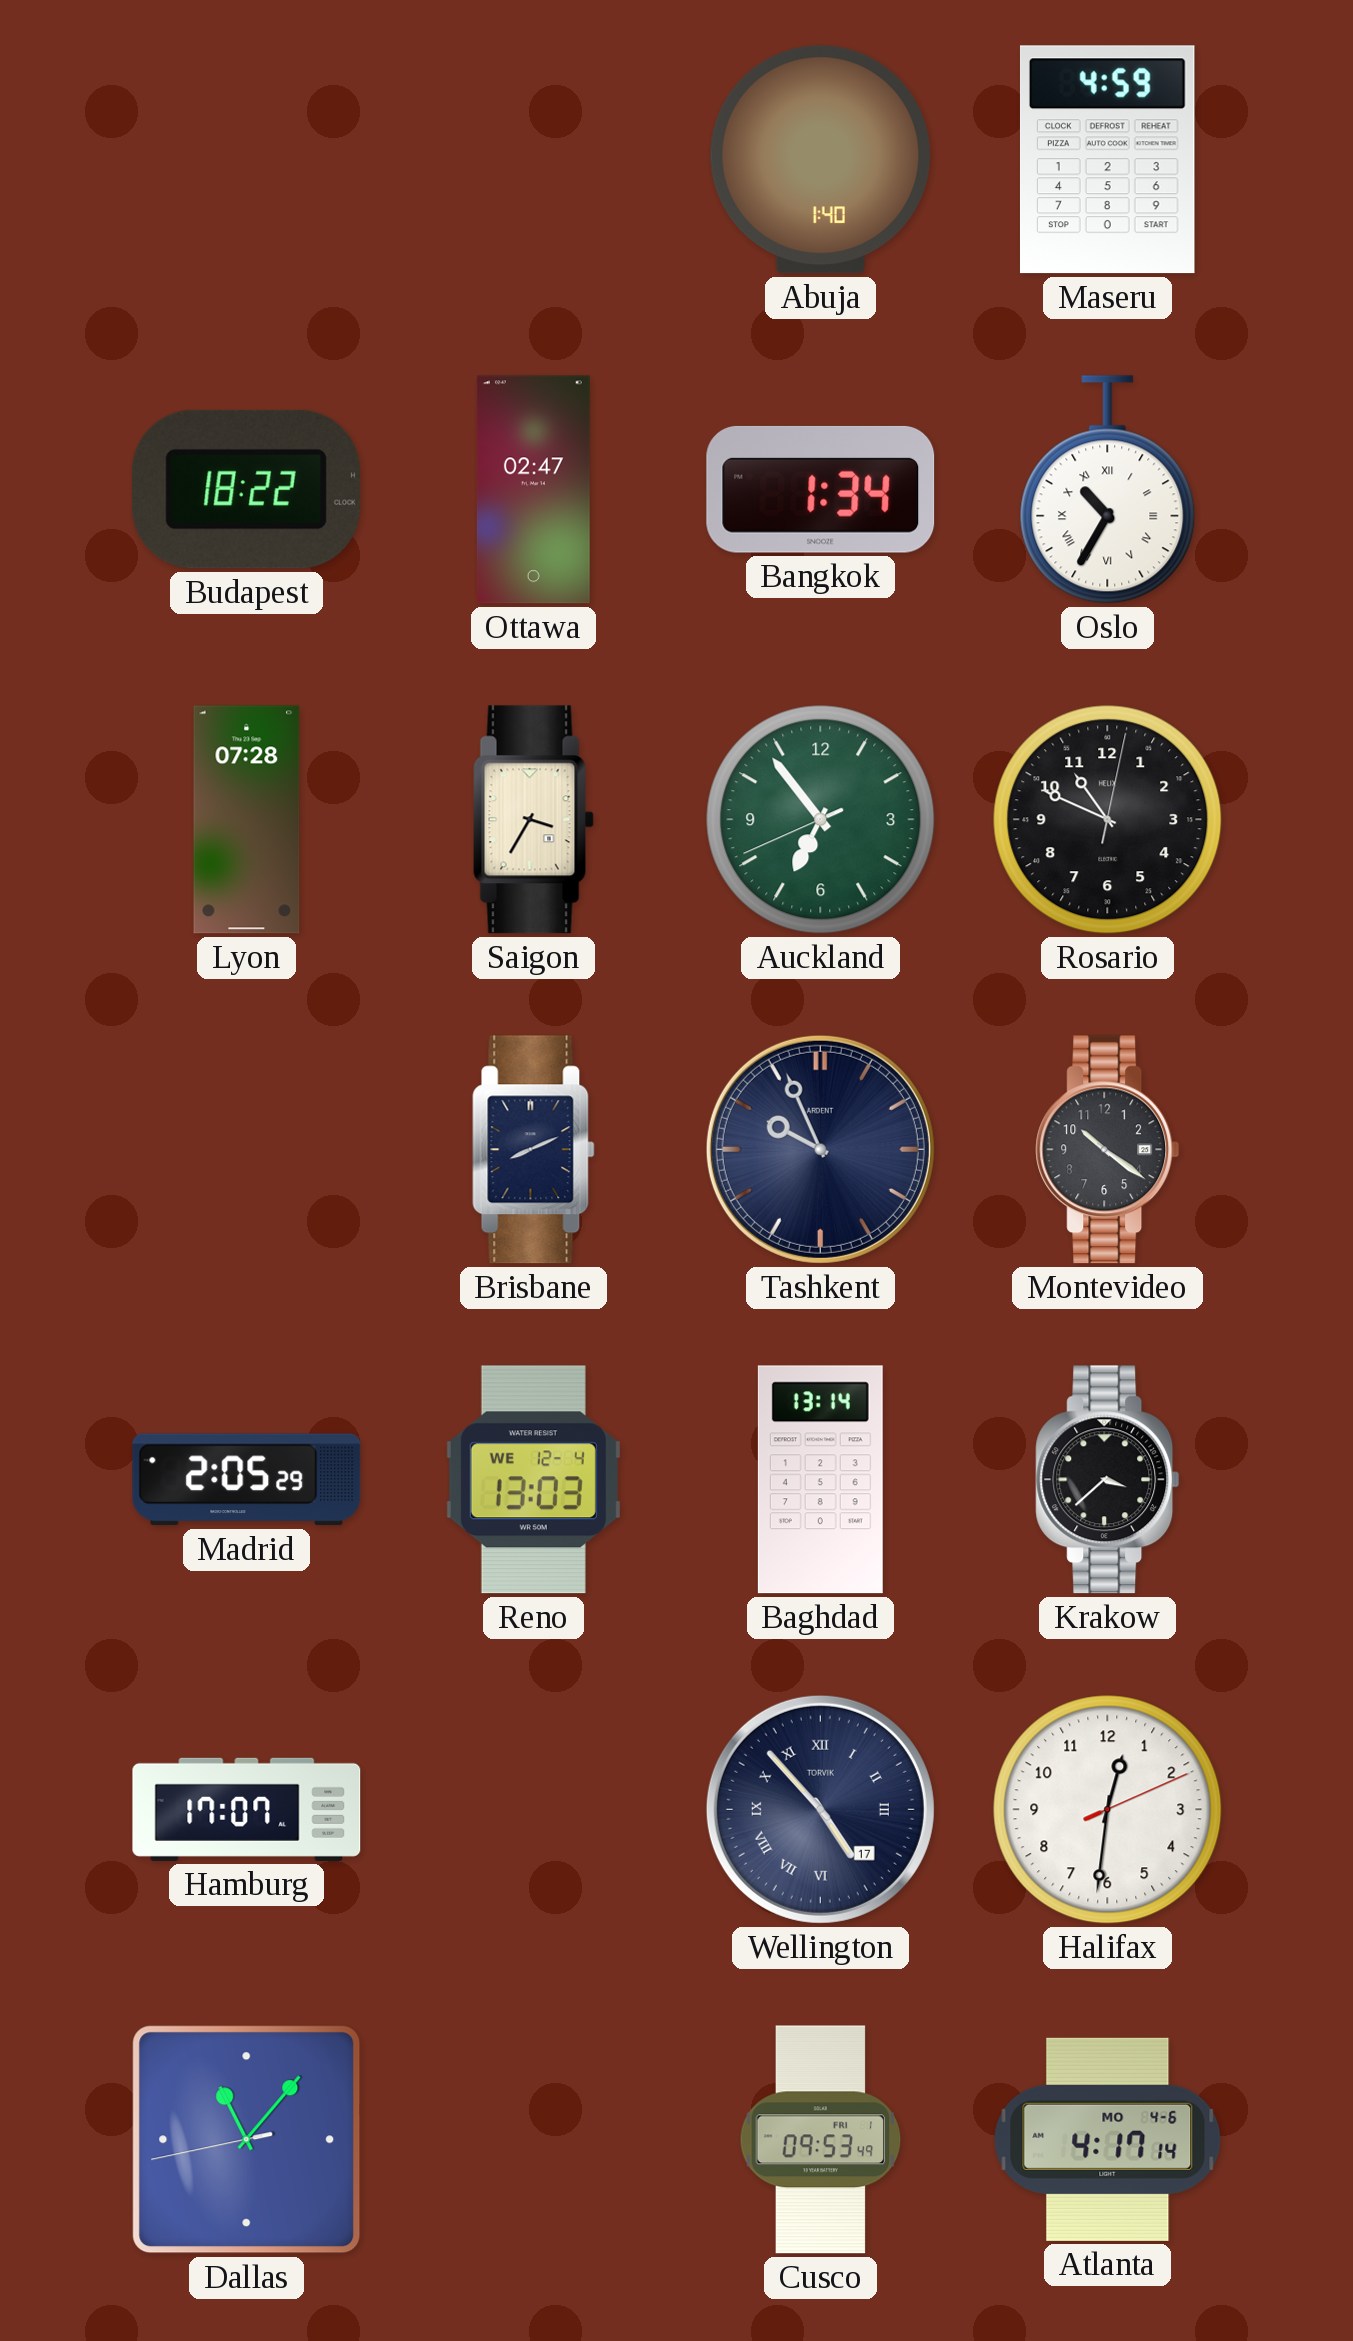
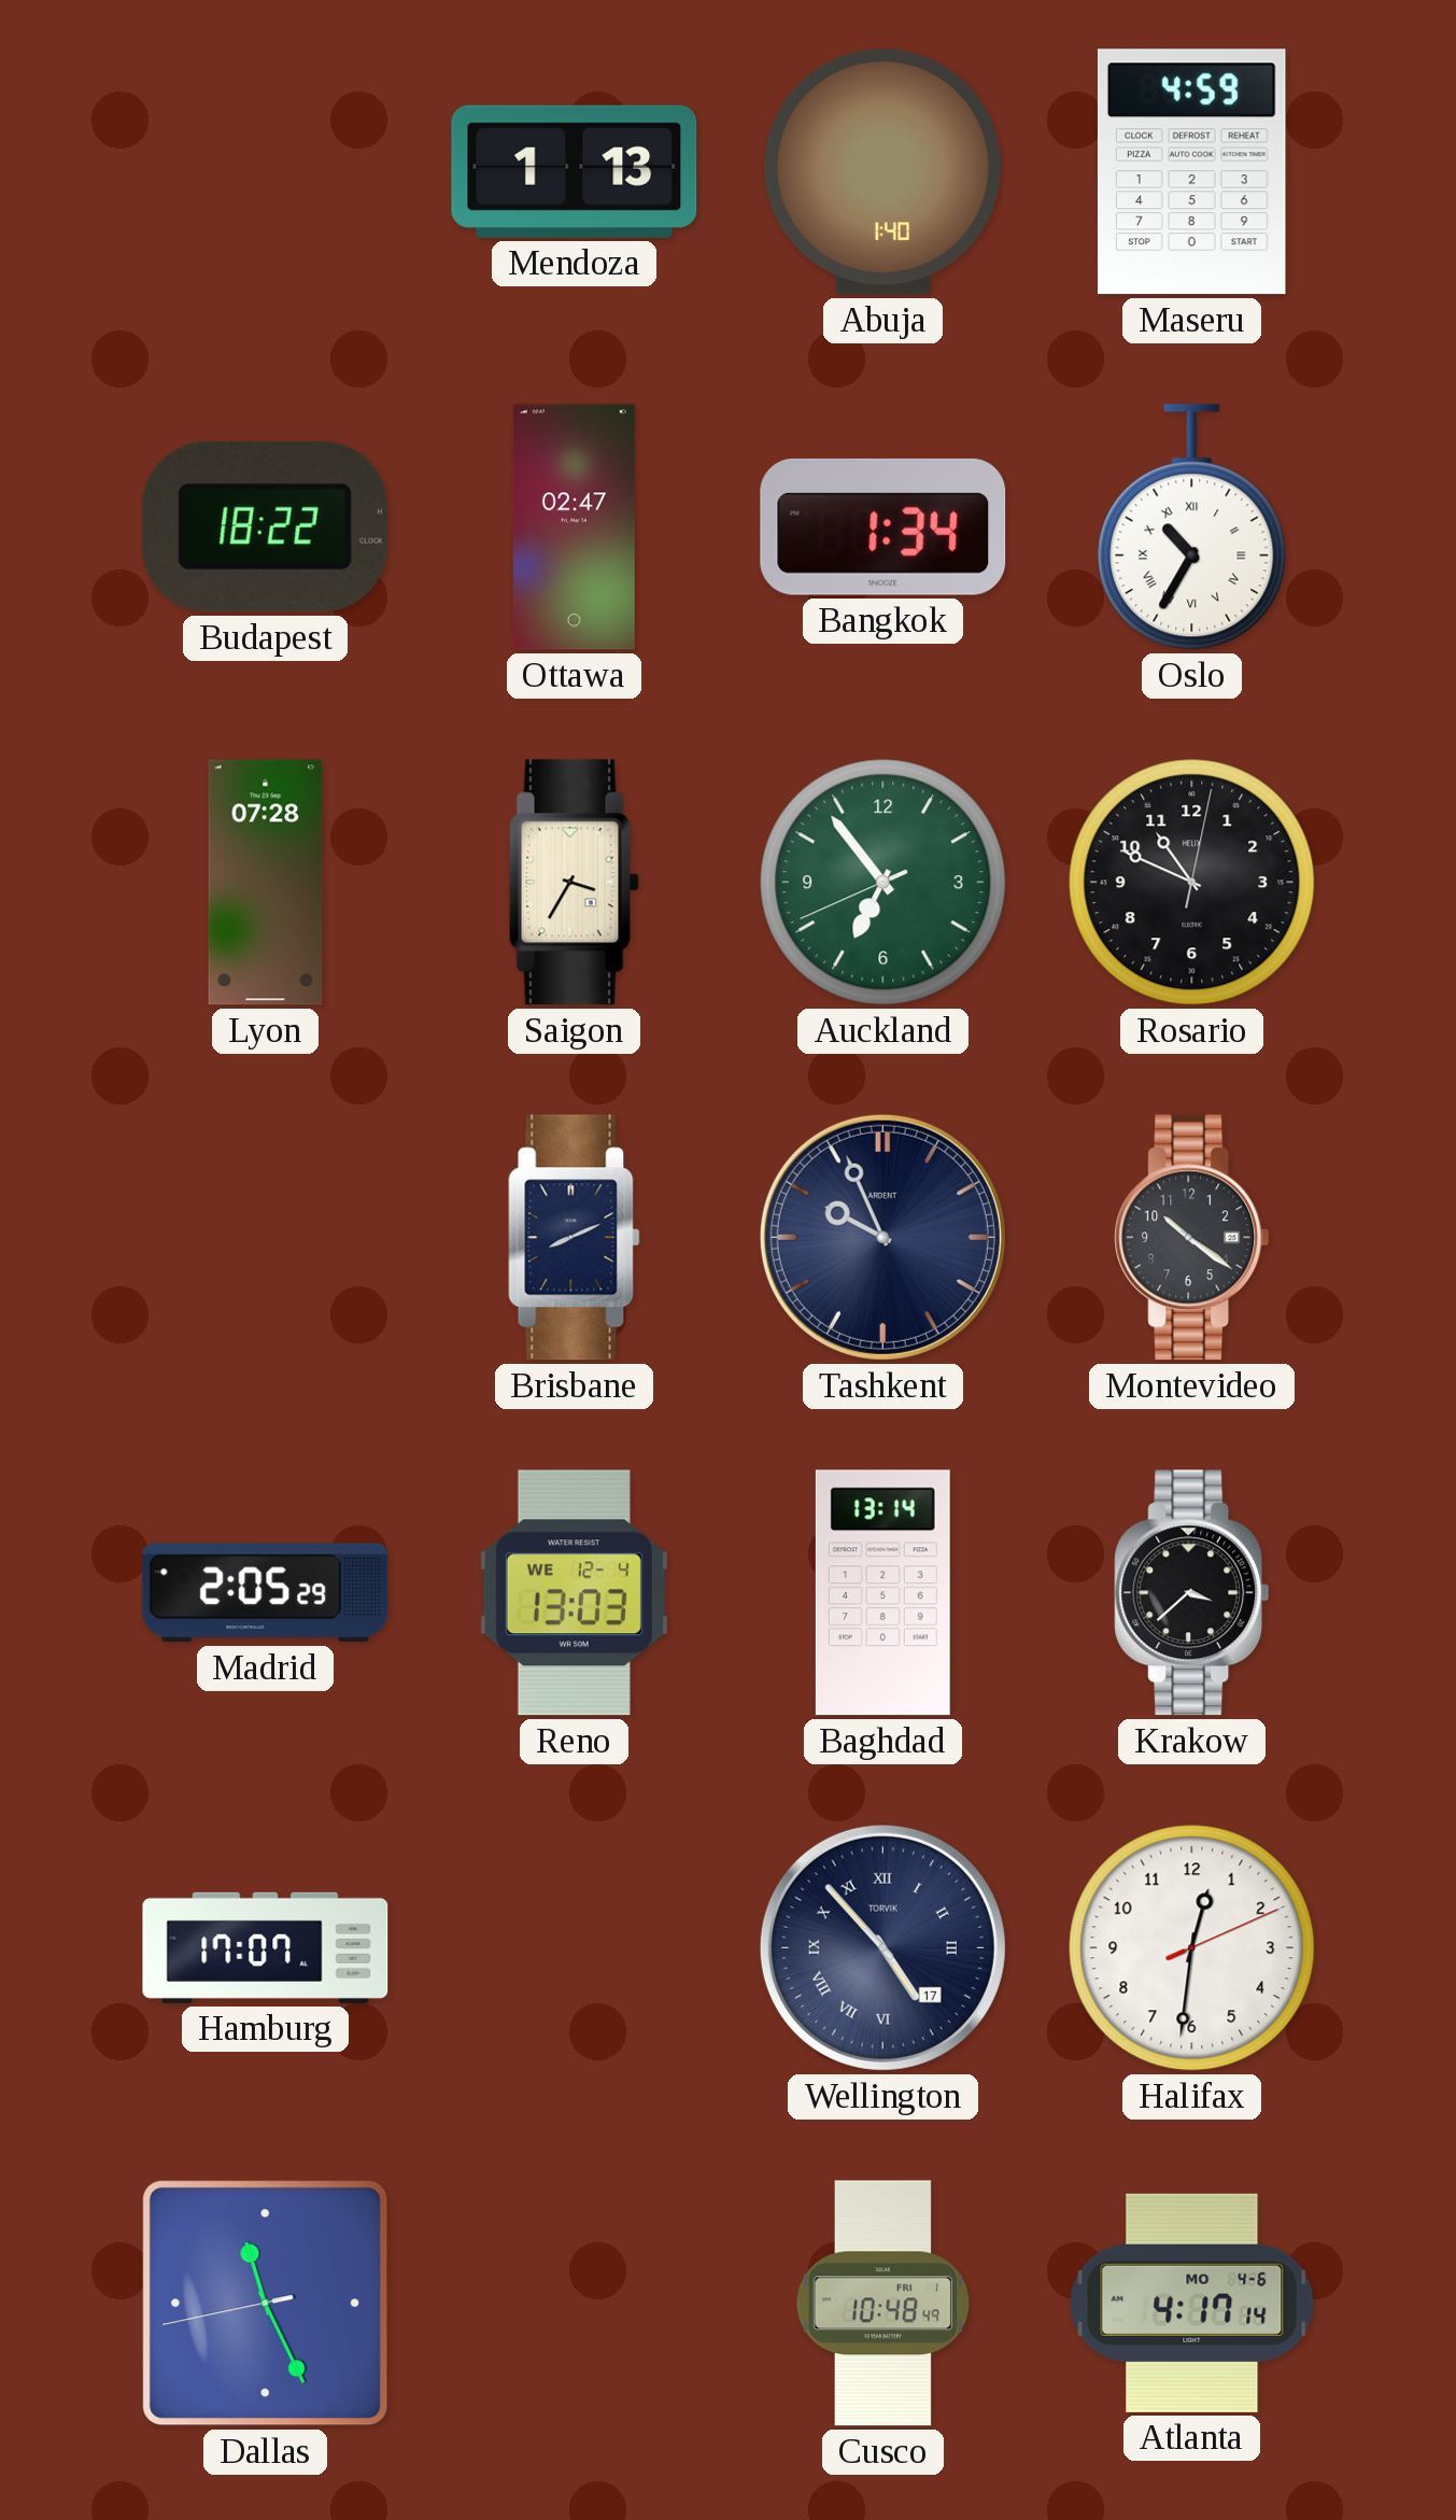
Mendoza: none -> 1:13 (575, 171)
Dallas: 11:06 -> 11:25 (266, 2304)
Cusco: 09:53 -> 10:48 (884, 2304)
